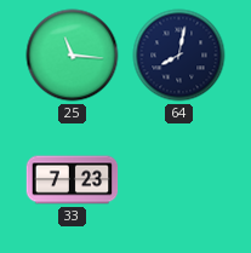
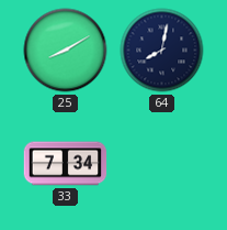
25: 11:16 -> 8:10 (66, 51)
33: 7:23 -> 7:34 (66, 164)
